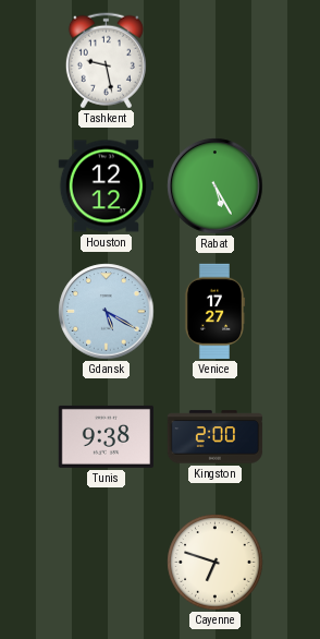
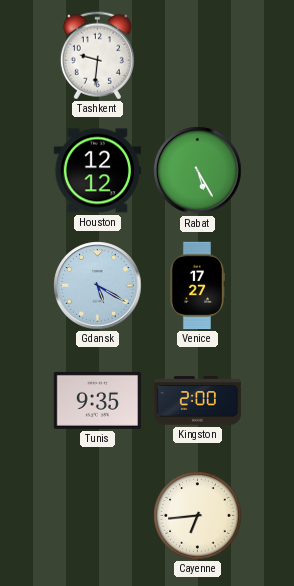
Tashkent: 9:28 -> 9:31 (97, 56)
Tunis: 9:38 -> 9:35 (97, 400)
Cayenne: 6:48 -> 6:44 (198, 516)
